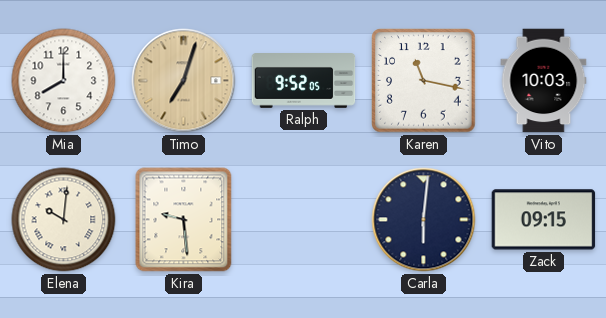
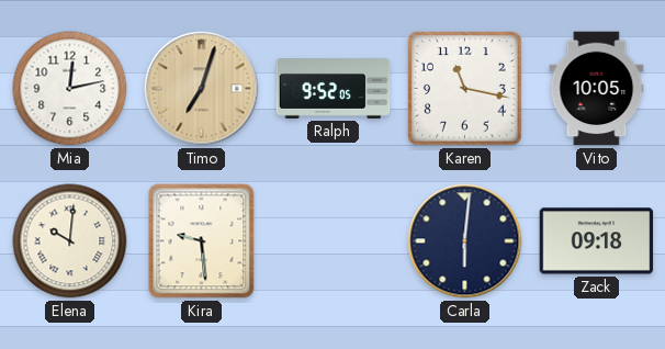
Mia: 8:00 -> 12:13 (70, 89)
Vito: 10:03 -> 10:05 (597, 89)
Zack: 09:15 -> 09:18 (597, 241)
